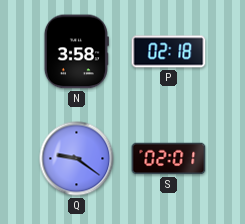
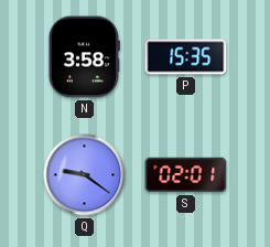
P: 02:18 -> 15:35 (186, 57)
